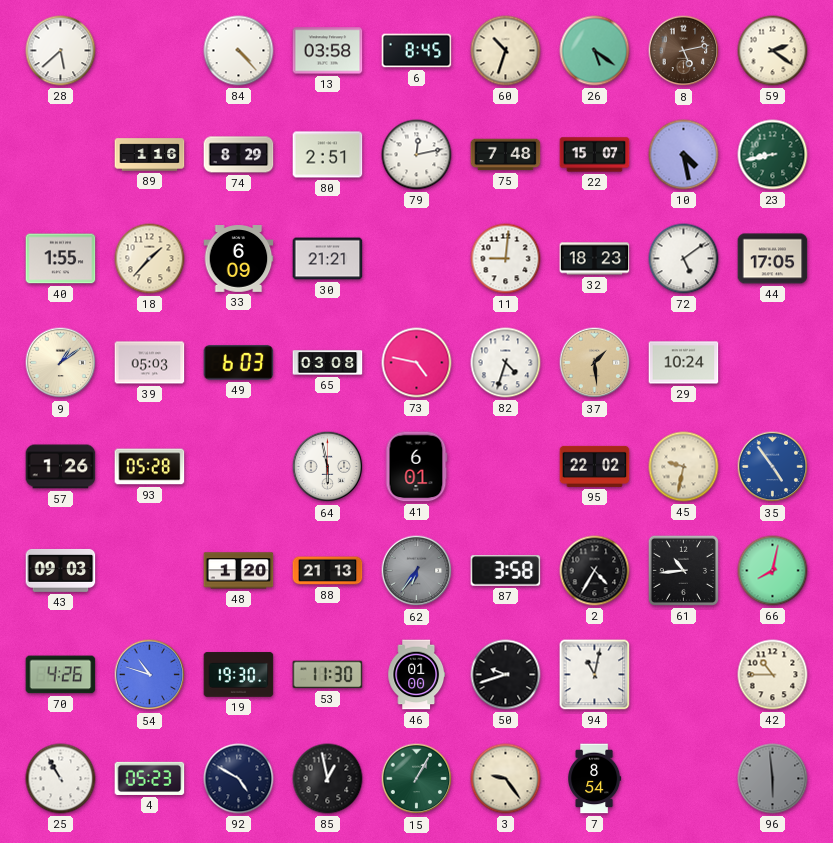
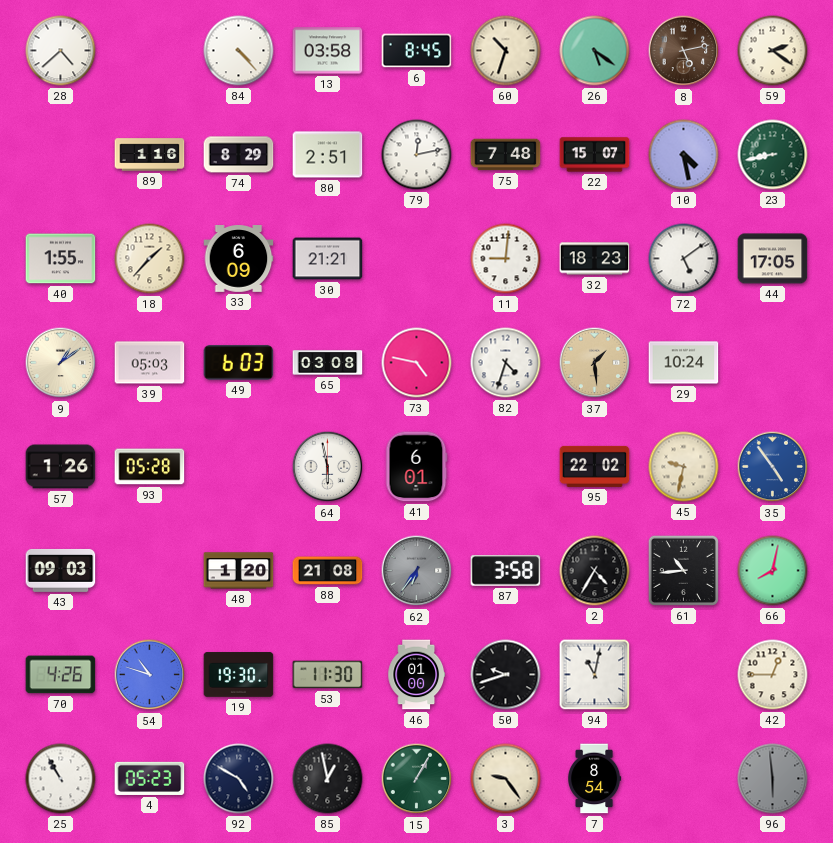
28: 5:38 -> 4:38 (61, 51)
88: 21:13 -> 21:08 (328, 571)
42: 10:45 -> 12:45 (773, 675)
